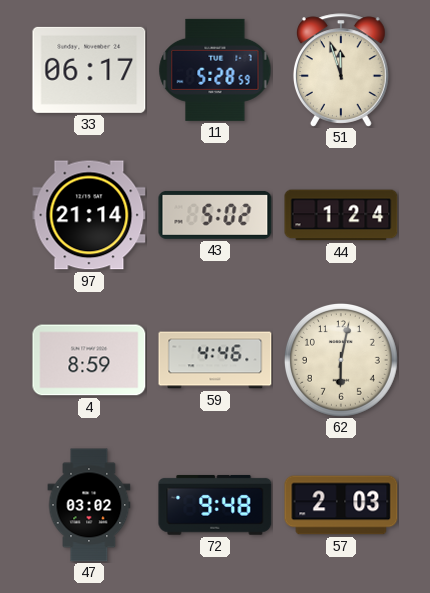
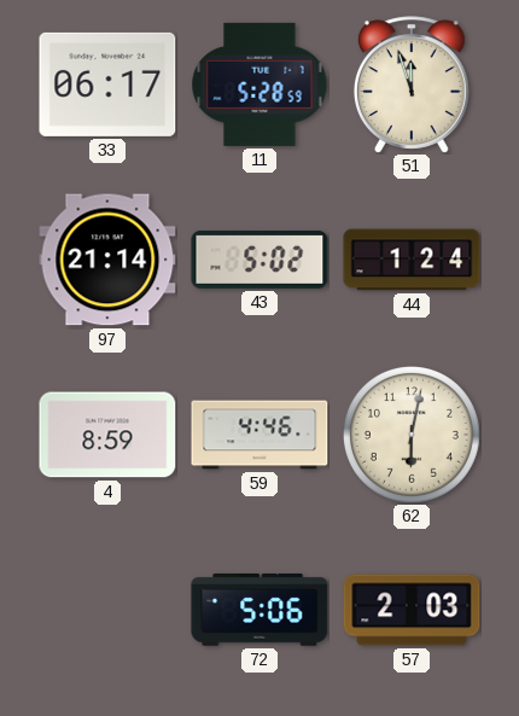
47: 03:02 -> none (89, 505)
72: 9:48 -> 5:06 (259, 610)
